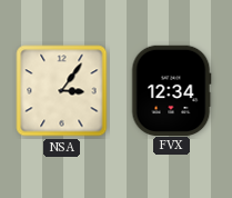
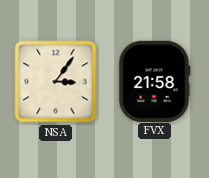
FVX: 12:34 -> 21:58 (154, 81)
